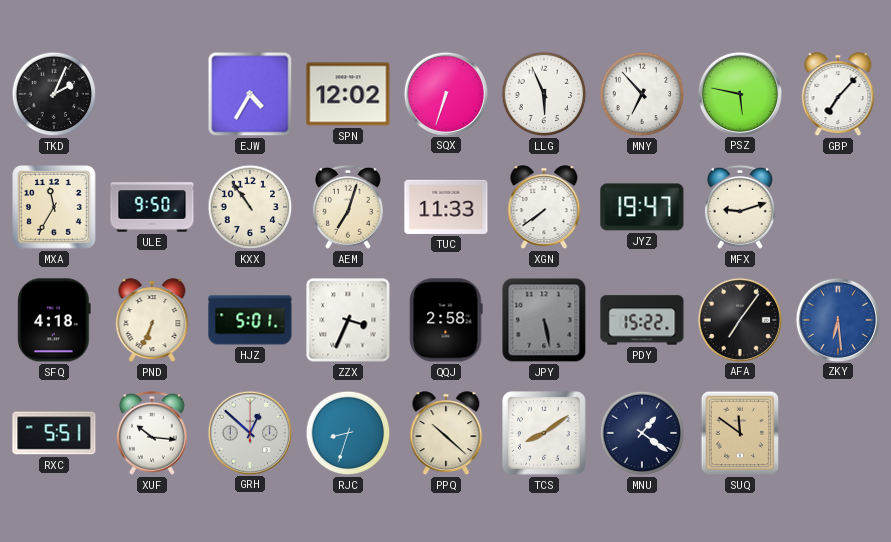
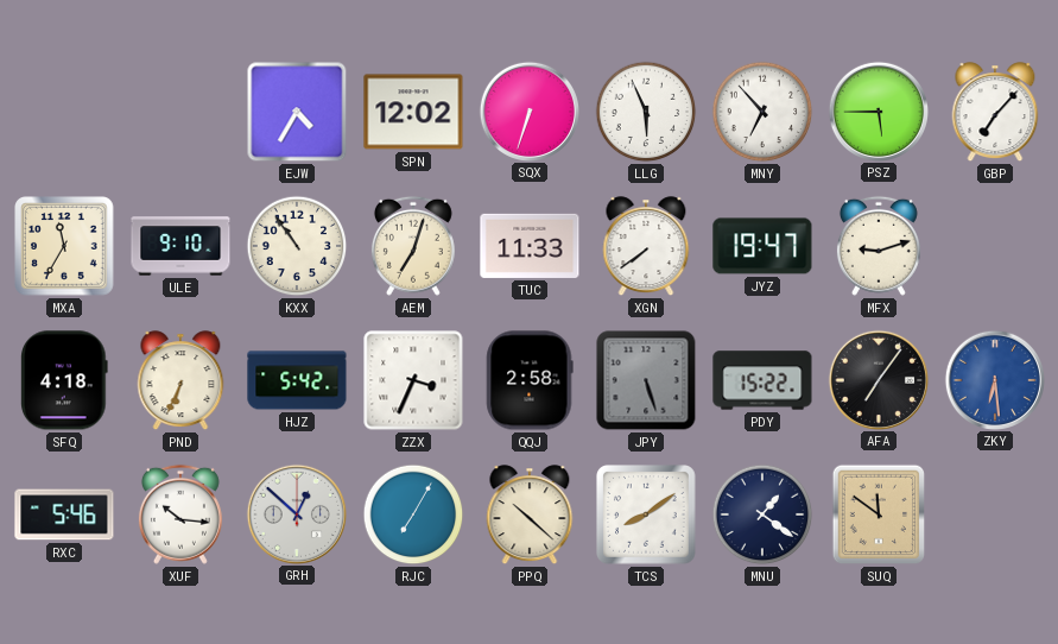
TKD: 2:04 -> none (54, 94)
PSZ: 5:47 -> 5:45 (878, 111)
ULE: 9:50 -> 9:10 (180, 246)
HJZ: 5:01 -> 5:42 (297, 380)
JPY: 5:28 -> 5:27 (646, 380)
RXC: 5:51 -> 5:46 (64, 514)
RJC: 8:33 -> 7:05 (413, 514)
